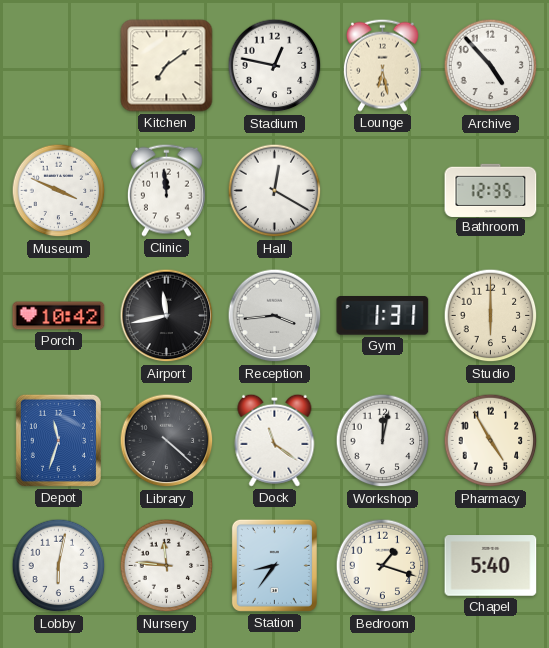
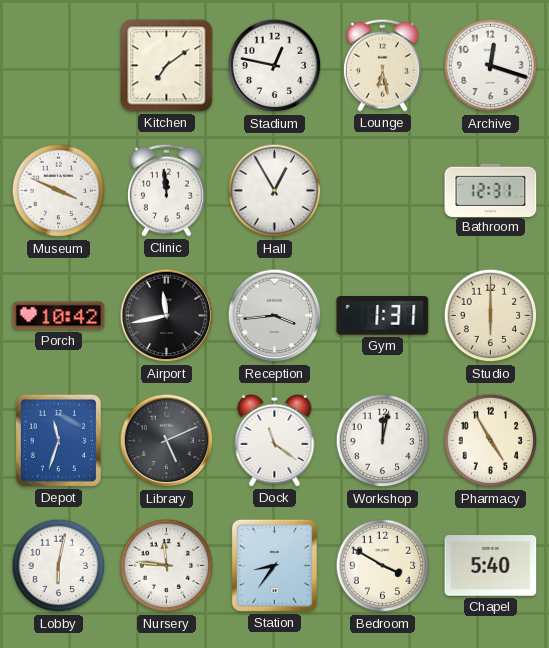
Archive: 4:53 -> 12:18 (491, 66)
Hall: 12:20 -> 12:55 (275, 191)
Bathroom: 12:35 -> 12:31 (491, 190)
Library: 4:22 -> 5:11 (167, 441)
Bedroom: 1:18 -> 3:50 (383, 566)
